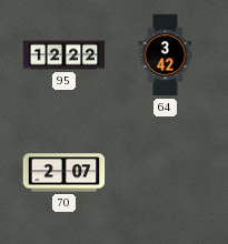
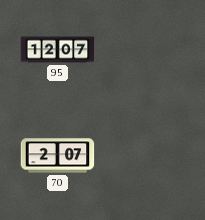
95: 12:22 -> 12:07 (58, 50)
64: 3:42 -> none (166, 55)
